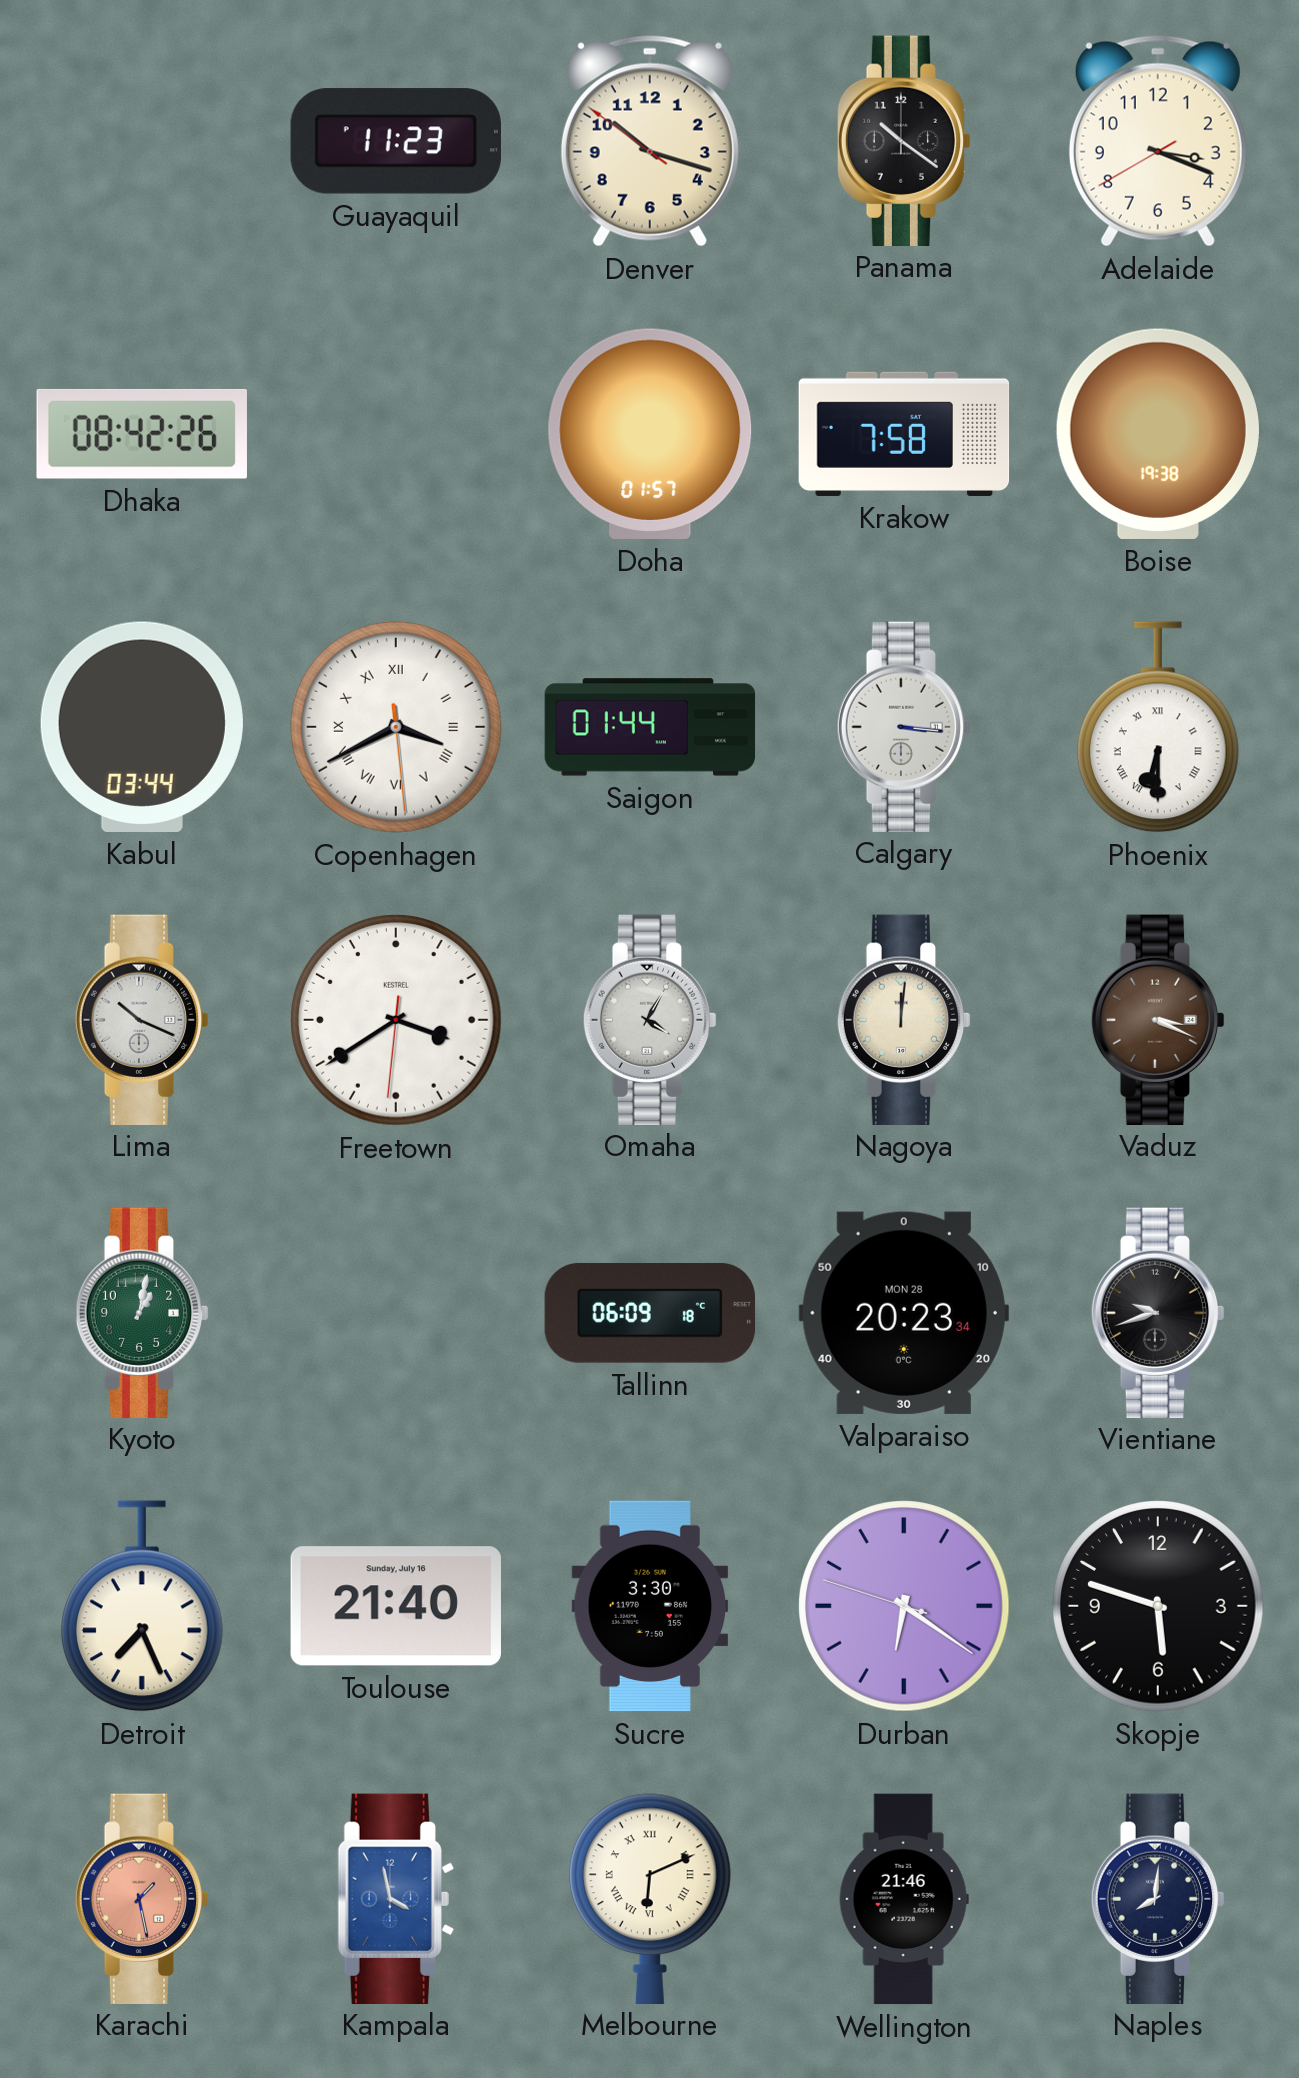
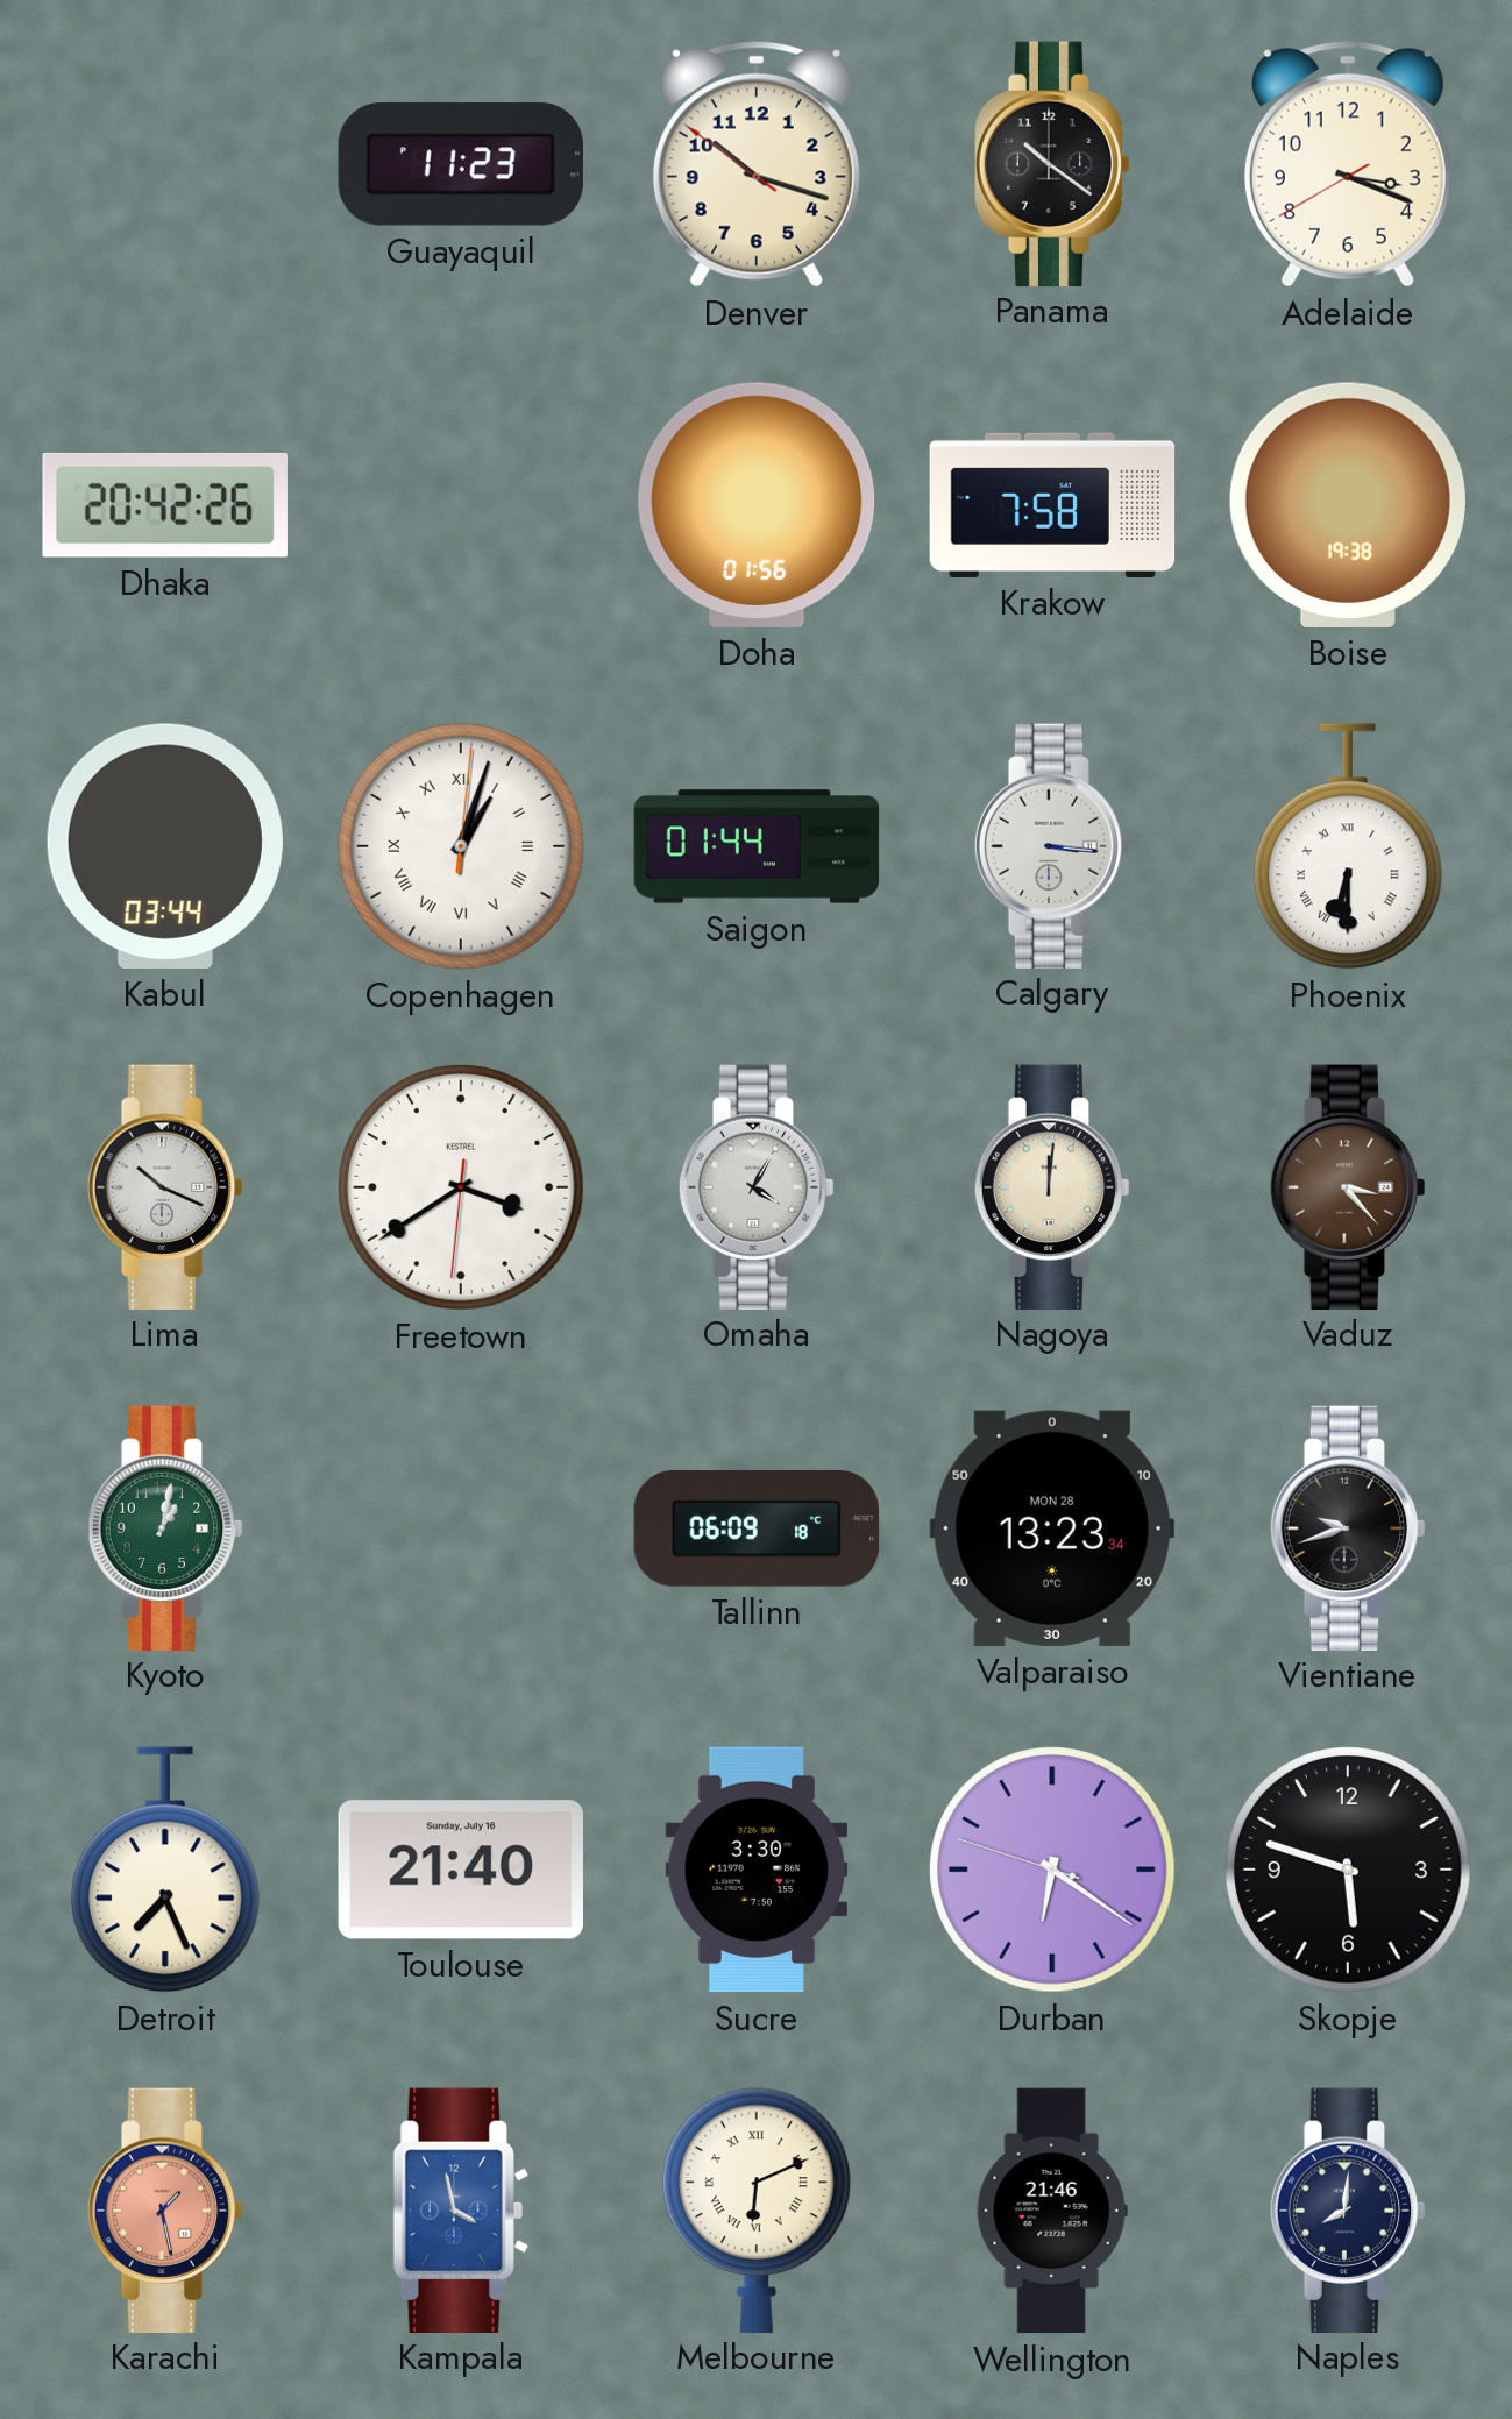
Dhaka: 08:42 -> 20:42 (165, 505)
Doha: 01:57 -> 01:56 (757, 505)
Copenhagen: 3:40 -> 1:03 (462, 847)
Vaduz: 3:19 -> 3:23 (1348, 1186)
Valparaiso: 20:23 -> 13:23 (1052, 1528)
